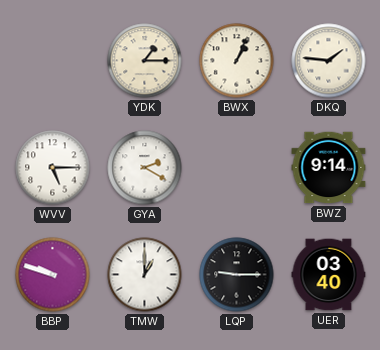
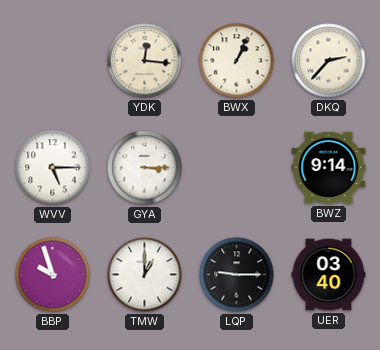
YDK: 1:15 -> 12:16 (145, 61)
DKQ: 1:46 -> 2:37 (329, 61)
GYA: 2:20 -> 3:15 (145, 168)
BBP: 9:48 -> 9:57 (53, 275)
